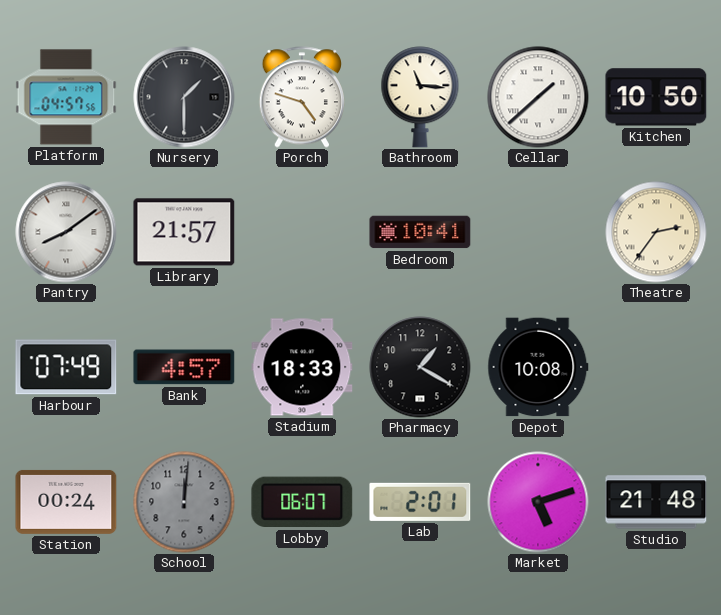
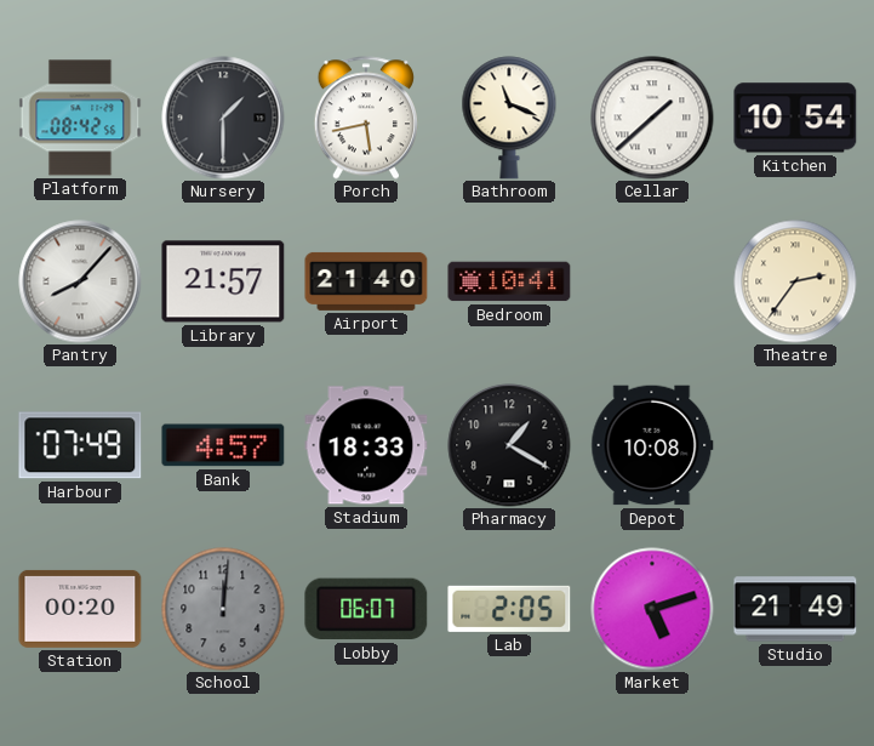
Platform: 04:57 -> 08:42 (80, 118)
Porch: 4:48 -> 5:43 (365, 118)
Bathroom: 11:16 -> 11:19 (509, 118)
Kitchen: 10:50 -> 10:54 (795, 118)
Pantry: 8:09 -> 8:07 (80, 281)
Airport: none -> 21:40 (366, 281)
Station: 00:24 -> 00:20 (80, 609)
Lab: 2:01 -> 2:05 (509, 609)
Studio: 21:48 -> 21:49 (795, 609)
